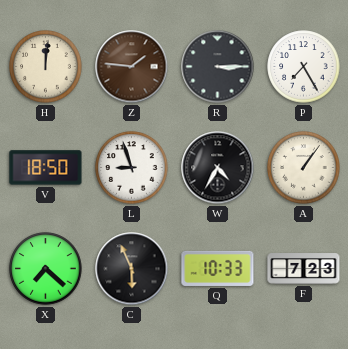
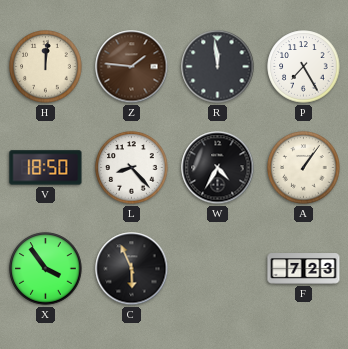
R: 3:15 -> 11:59 (218, 67)
L: 8:57 -> 8:23 (132, 168)
X: 7:22 -> 3:54 (46, 269)
Q: 10:33 -> none (218, 268)
